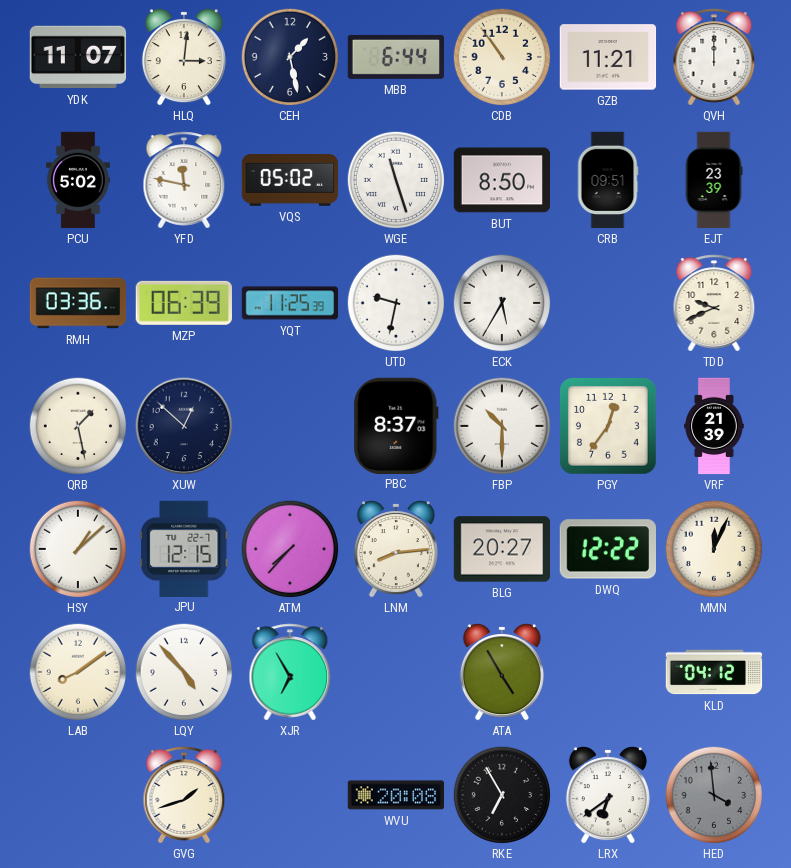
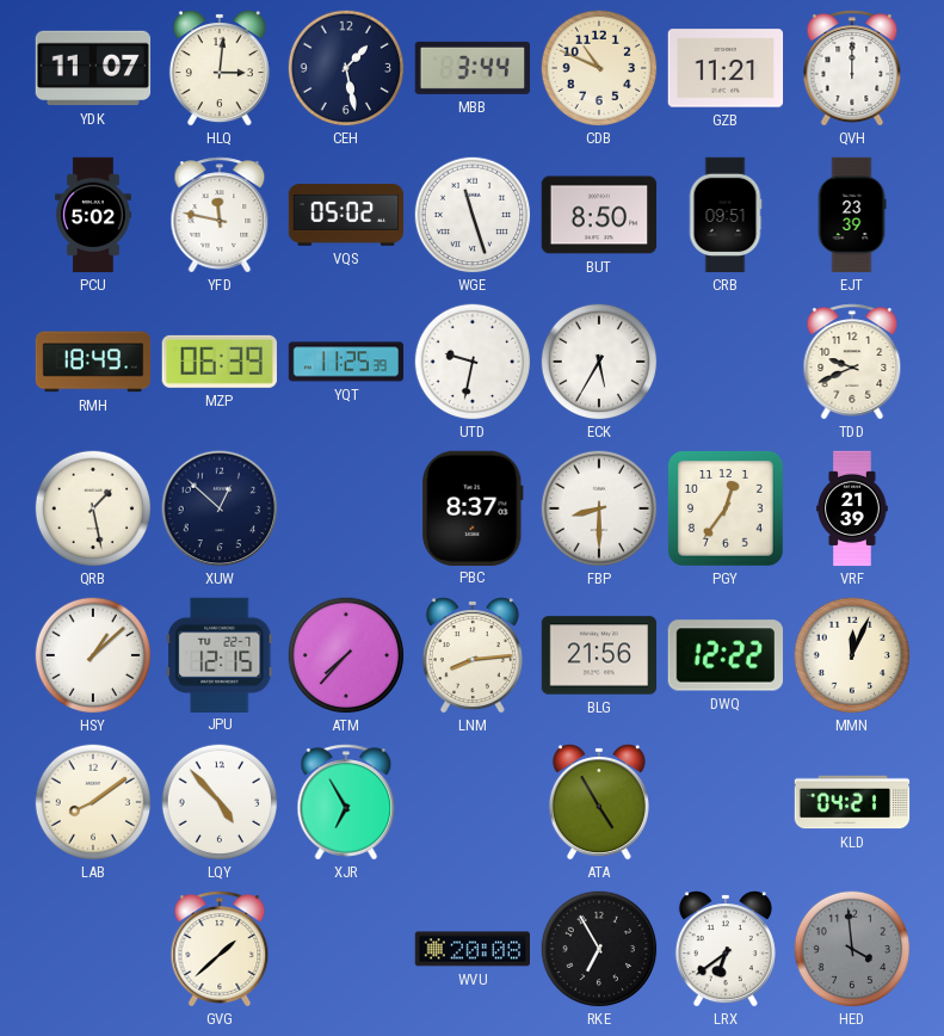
MBB: 6:44 -> 3:44 (471, 68)
CDB: 10:54 -> 10:49 (599, 68)
RMH: 03:36 -> 18:49 (93, 362)
FBP: 10:30 -> 8:30 (599, 508)
BLG: 20:27 -> 21:56 (599, 655)
KLD: 04:12 -> 04:21 (852, 802)
GVG: 1:42 -> 1:38 (220, 949)
